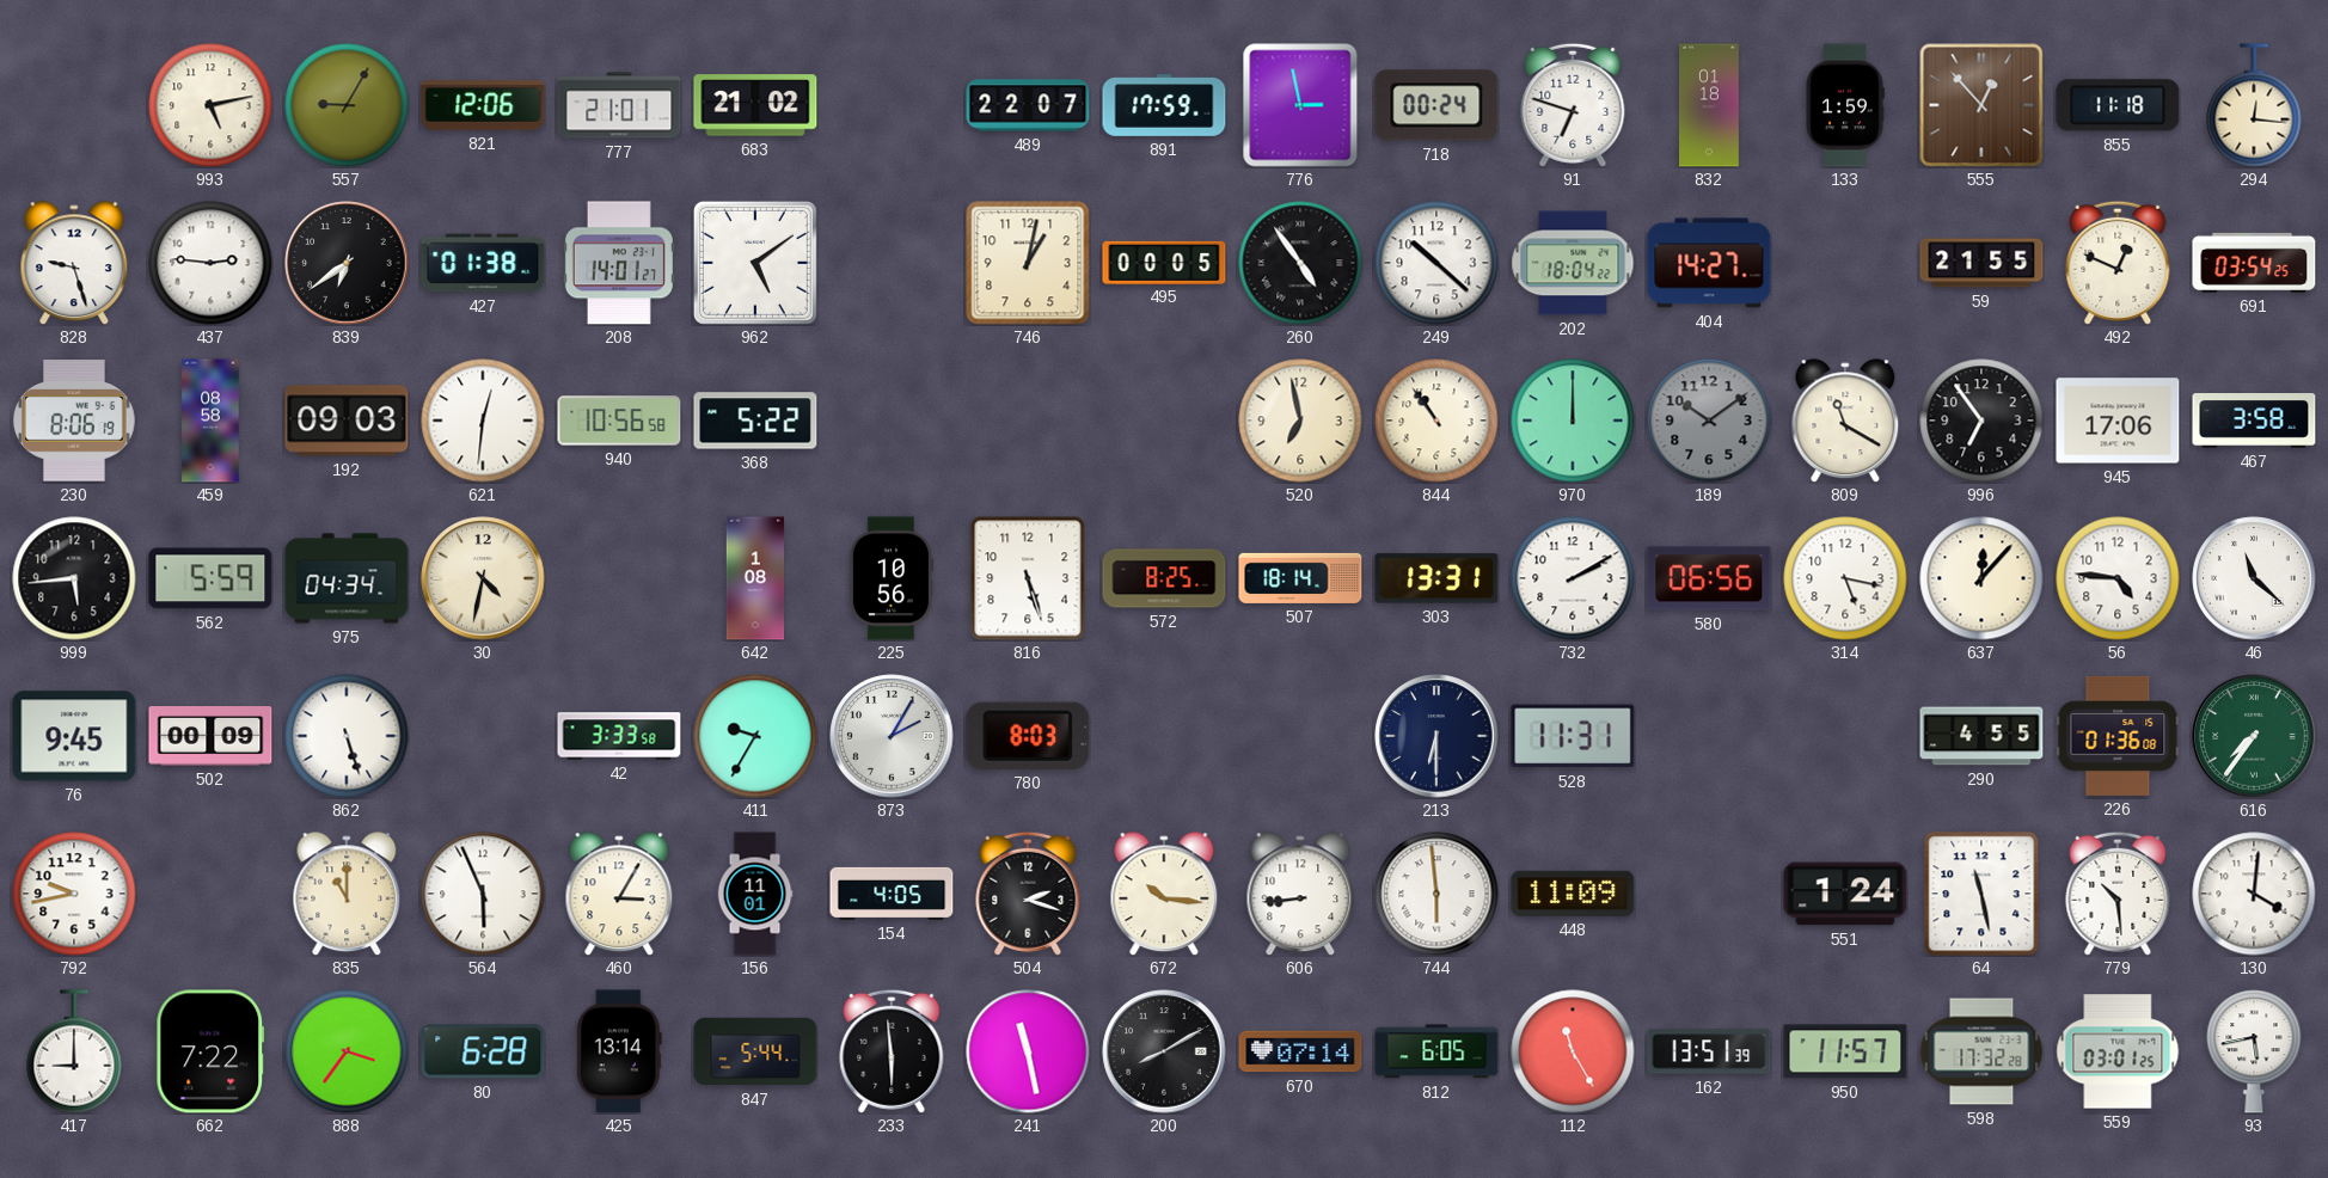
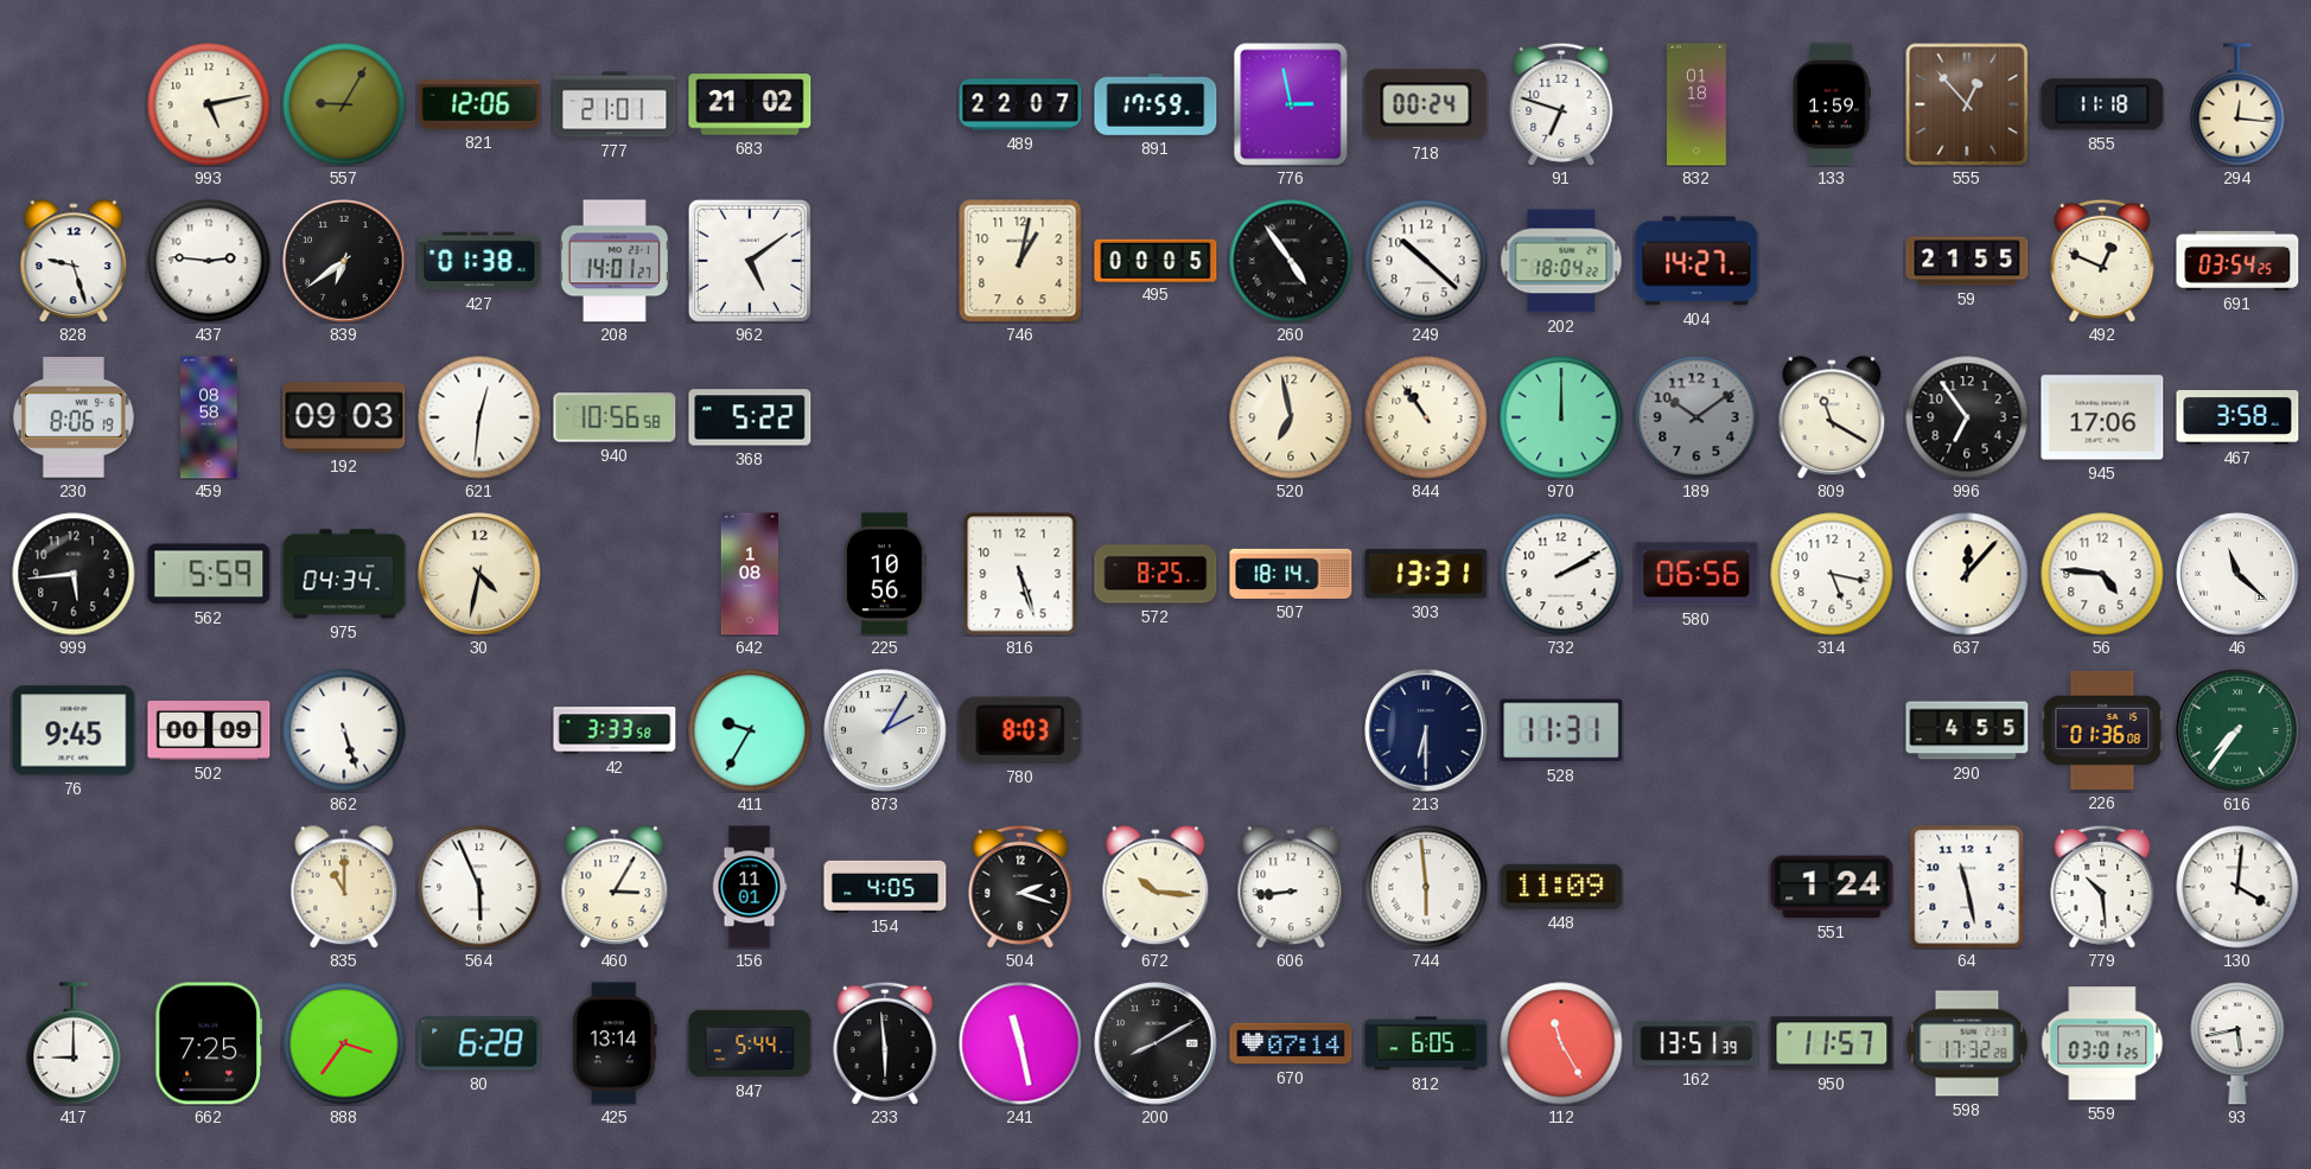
792: 9:43 -> none (74, 894)
662: 7:22 -> 7:25 (209, 1043)
